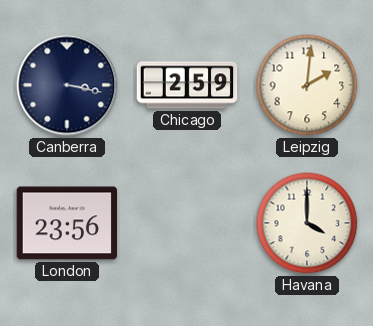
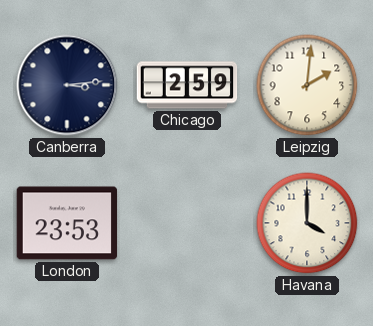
Canberra: 3:17 -> 3:14 (67, 85)
London: 23:56 -> 23:53 (67, 223)
